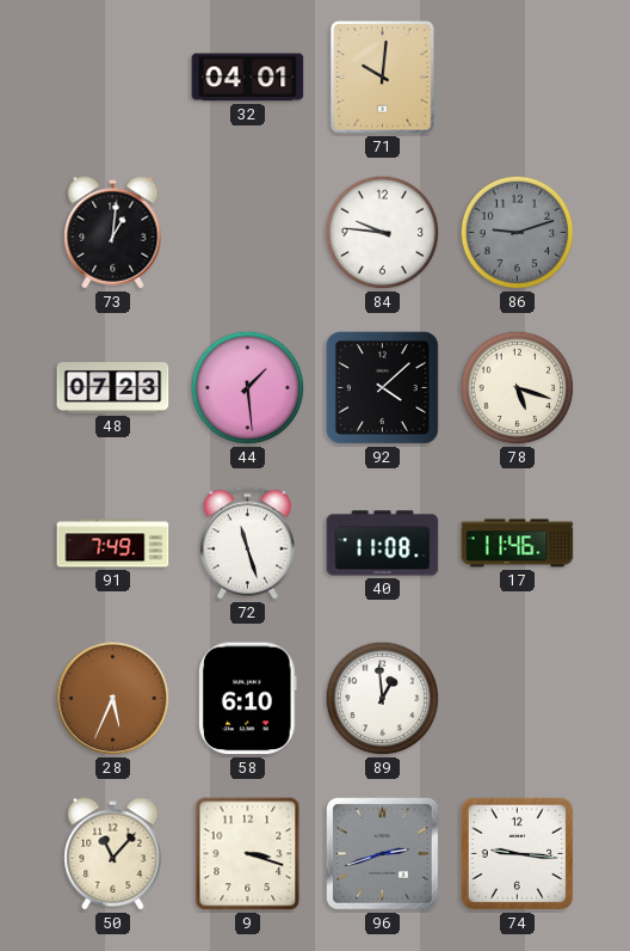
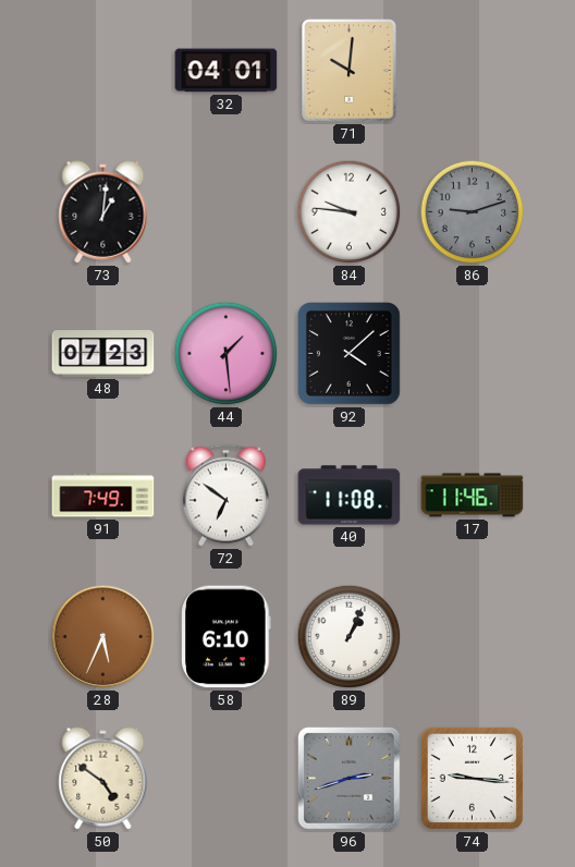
78: 5:18 -> none (518, 388)
72: 11:27 -> 6:51 (225, 496)
89: 12:59 -> 1:04 (350, 637)
50: 11:07 -> 4:51 (103, 779)
9: 3:18 -> none (248, 854)
